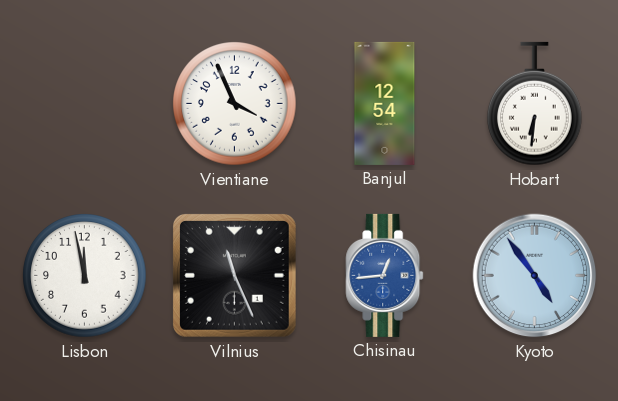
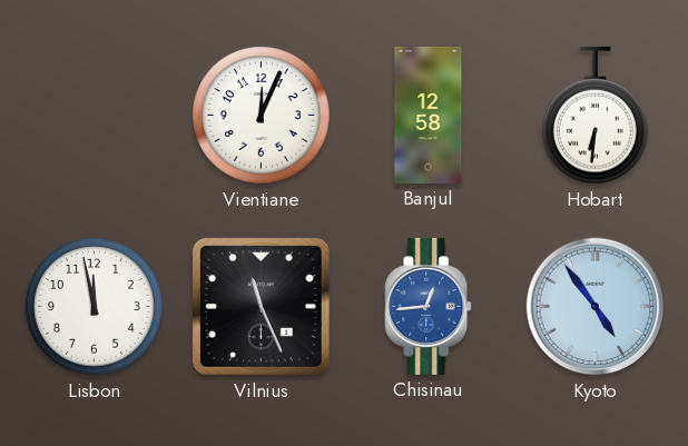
Vientiane: 3:56 -> 12:04 (262, 116)
Banjul: 12:54 -> 12:58 (429, 115)
